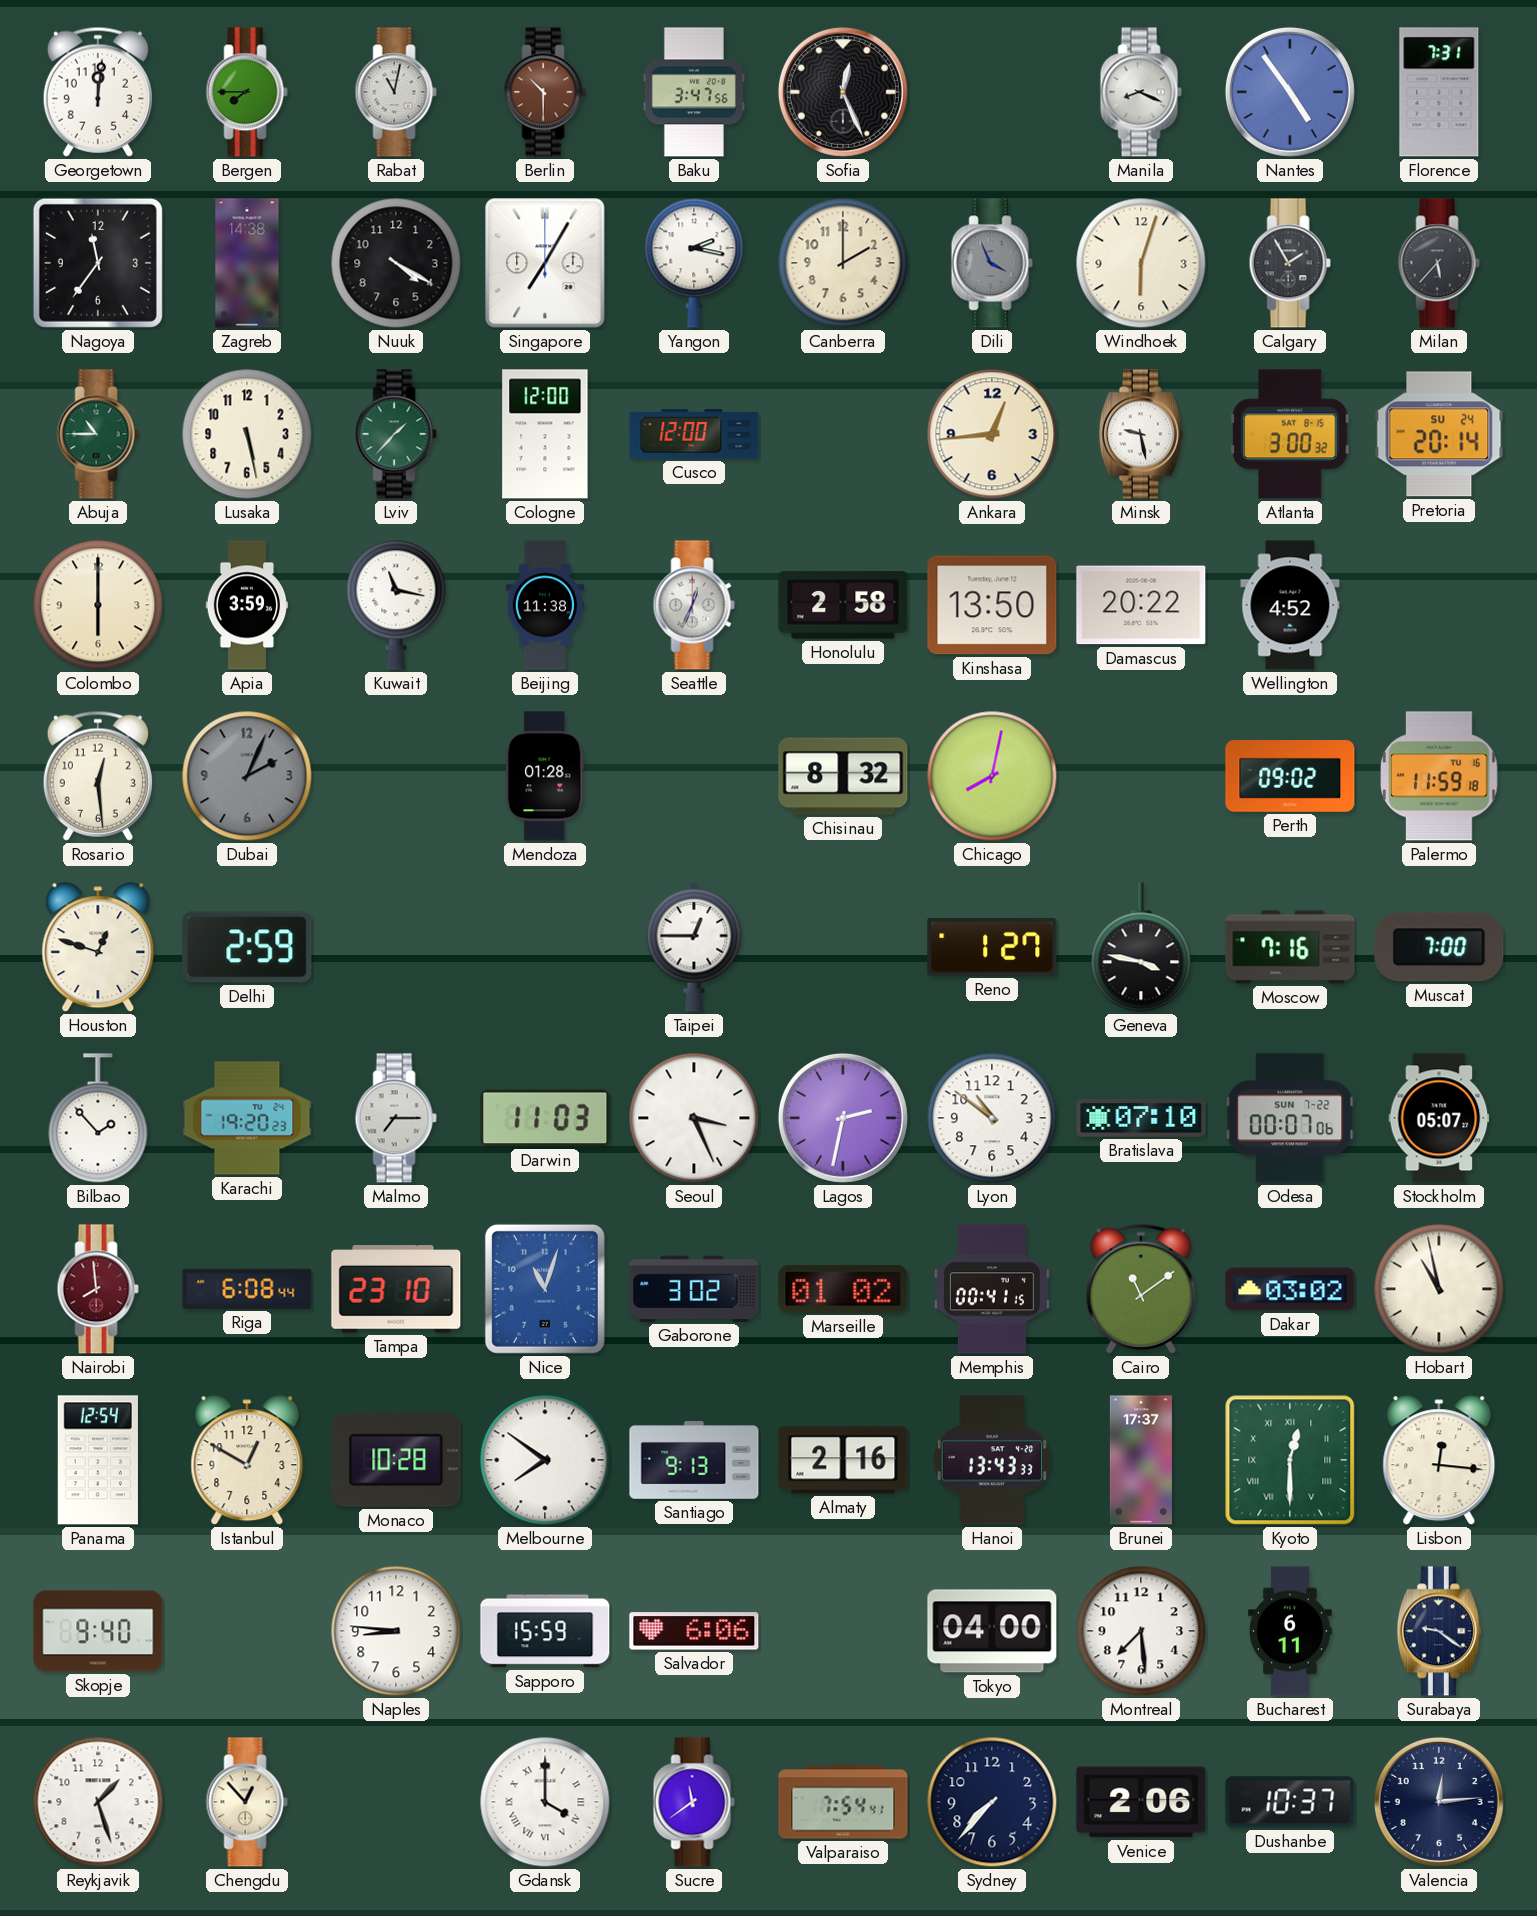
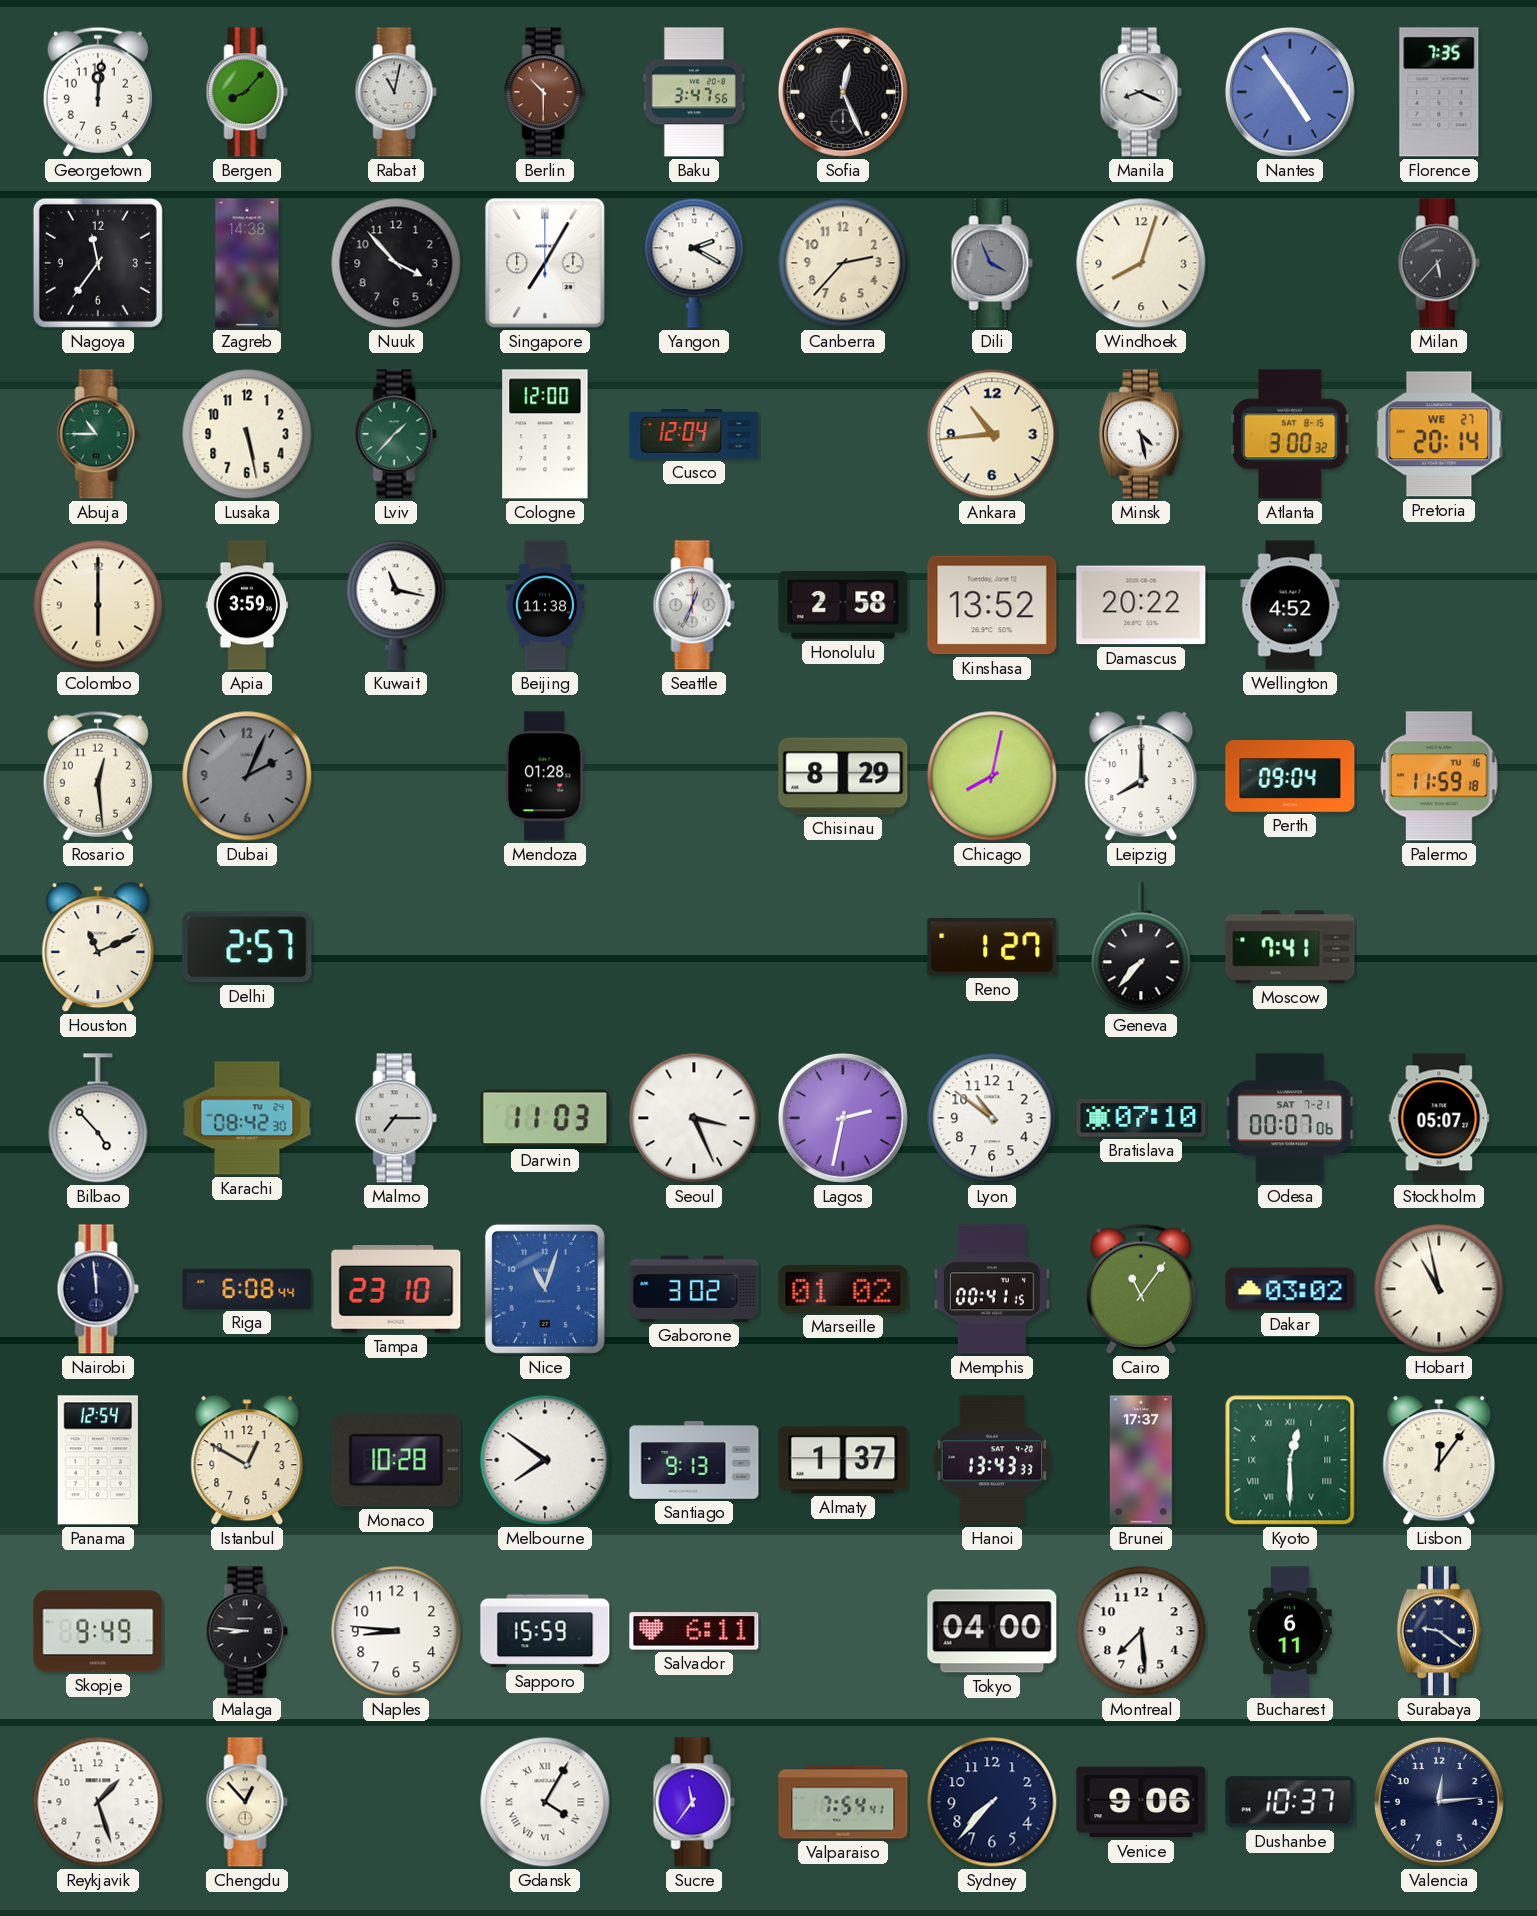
Bergen: 7:45 -> 8:07 (247, 92)
Florence: 7:31 -> 7:35 (1439, 92)
Nuuk: 4:20 -> 3:53 (396, 263)
Yangon: 2:17 -> 2:20 (694, 263)
Canberra: 2:00 -> 2:37 (843, 263)
Windhoek: 6:03 -> 8:03 (1141, 263)
Calgary: 1:55 -> none (1290, 263)
Cusco: 12:00 -> 12:04 (694, 434)
Ankara: 12:44 -> 10:44 (992, 434)
Minsk: 9:28 -> 4:28 (1141, 434)
Pretoria date: SU 24 -> WE 27 (1439, 434)
Kinshasa: 13:50 -> 13:52 (992, 605)
Chisinau: 8:32 -> 8:29 (843, 776)
Leipzig: none -> 8:00 (1141, 777)
Perth: 09:02 -> 09:04 (1290, 777)
Houston: 12:48 -> 11:11 (98, 948)
Delhi: 2:59 -> 2:57 (247, 947)
Taipei: 12:45 -> none (694, 947)
Geneva: 3:47 -> 7:37 (1141, 947)
Moscow: 7:16 -> 7:41 (1290, 947)
Muscat: 7:00 -> none (1439, 947)
Bilbao: 1:53 -> 4:53 (98, 1118)
Karachi: 19:20 -> 08:42 (247, 1118)
Odesa date: SUN 7-22 -> SAT 7-21 (1290, 1118)
Nairobi: 7:59 -> 11:59 (98, 1289)
Nairobi dial: burgundy -> navy (98, 1289)
Cairo: 11:09 -> 11:06 (1141, 1289)
Almaty: 2:16 -> 1:37 (843, 1460)
Lisbon: 12:16 -> 12:06 (1439, 1461)
Skopje: 9:40 -> 9:49 (98, 1631)
Malaga: none -> 8:46 (247, 1631)
Salvador: 6:06 -> 6:11 (694, 1631)
Gdansk: 4:00 -> 4:05 (545, 1802)
Sucre: 11:39 -> 11:36 (694, 1802)
Venice: 2:06 -> 9:06 (1141, 1802)
